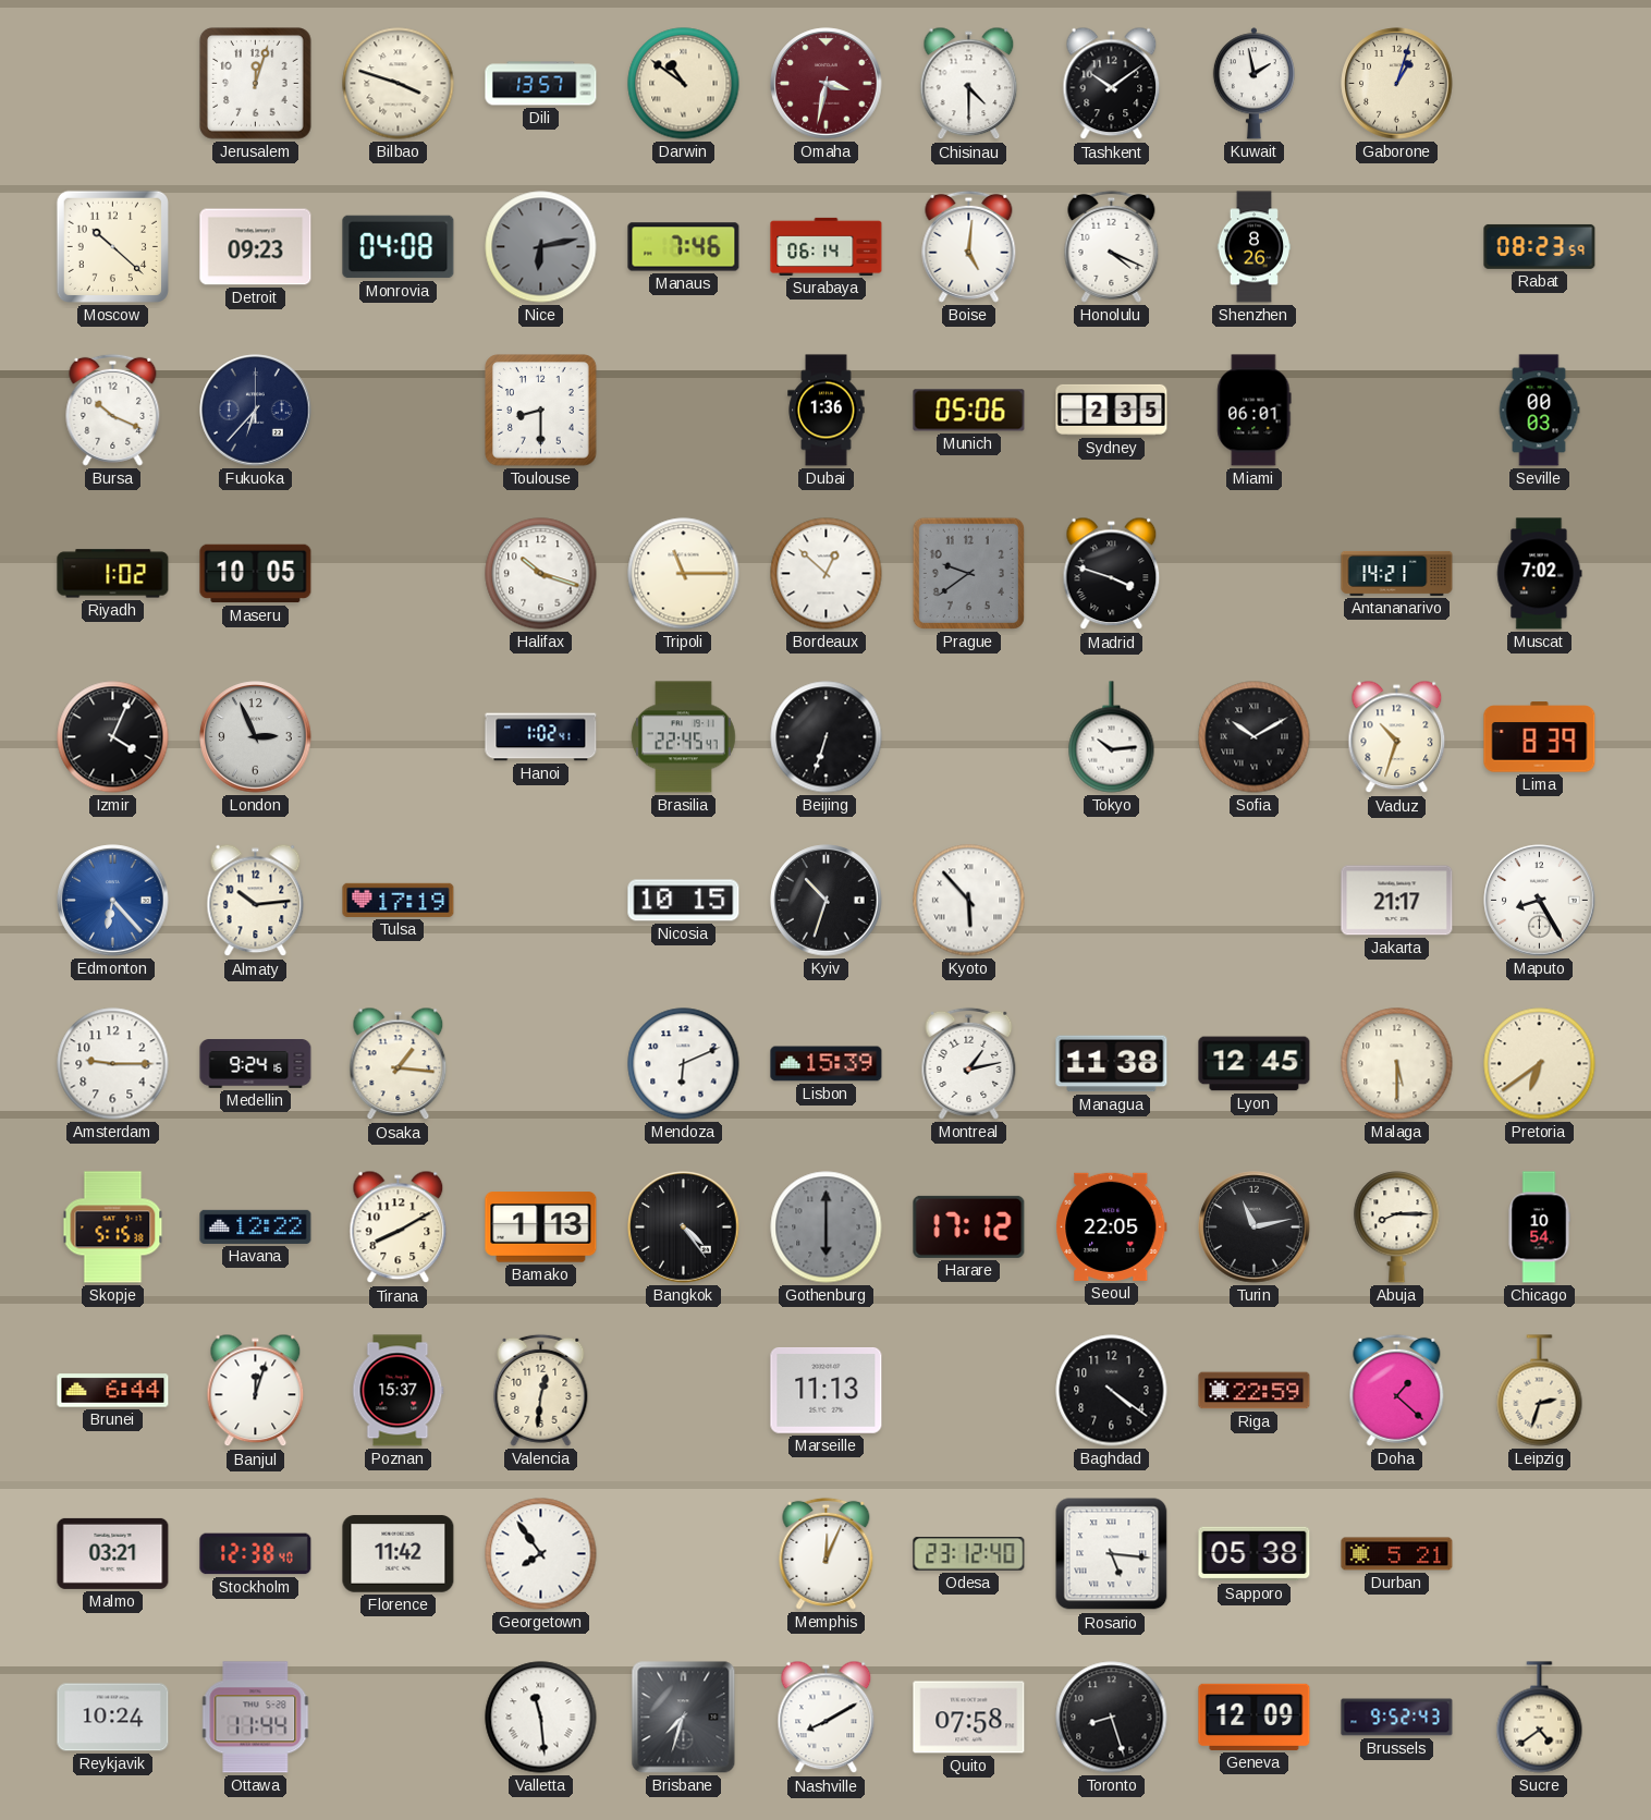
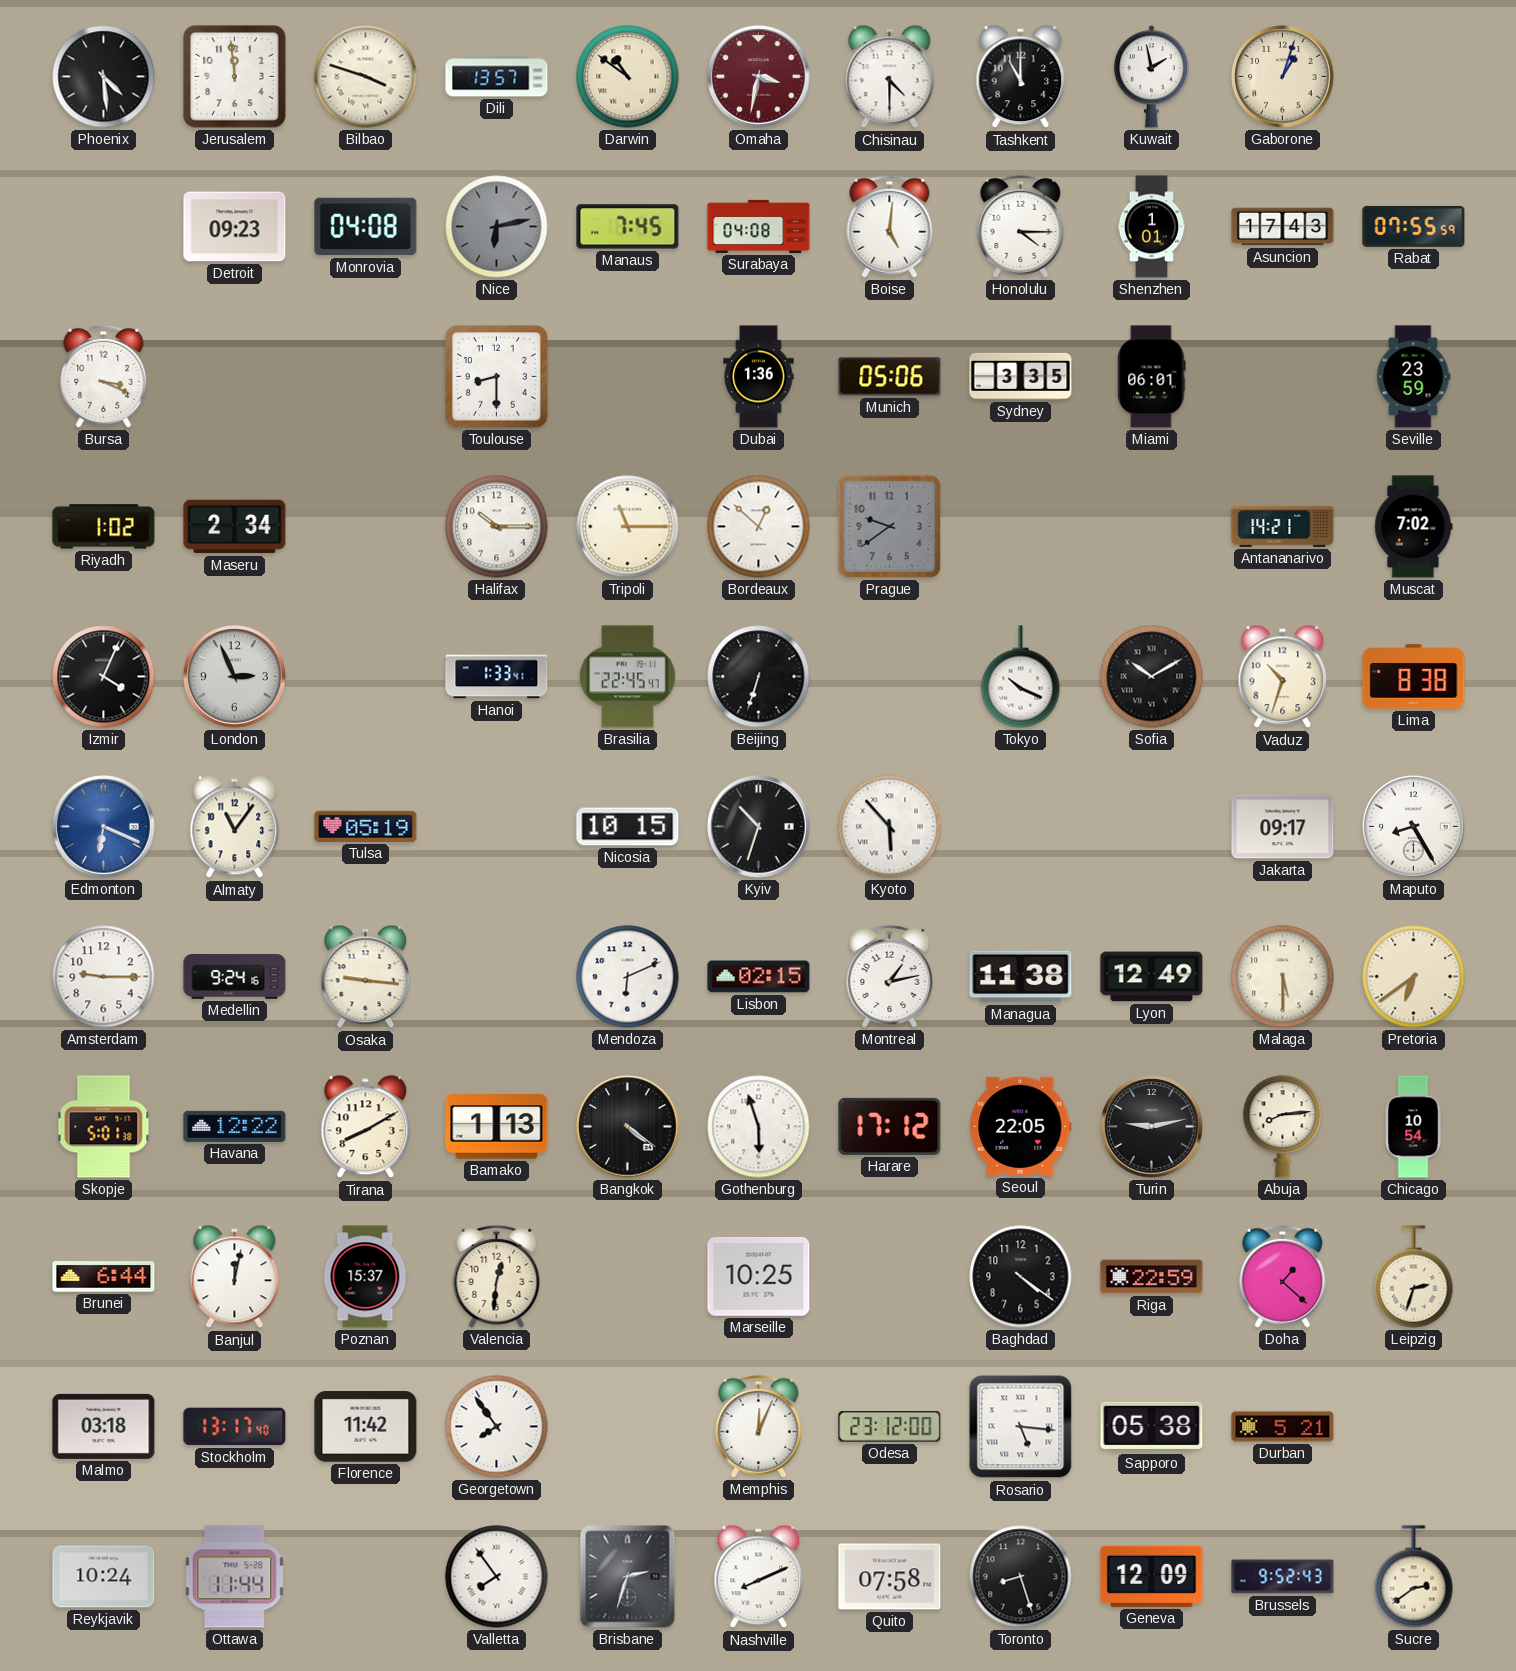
Phoenix: none -> 4:29 (104, 77)
Jerusalem: 12:03 -> 11:59 (235, 77)
Tashkent: 10:09 -> 11:00 (1021, 77)
Moscow: 10:22 -> none (112, 246)
Manaus: 7:46 -> 7:45 (628, 227)
Surabaya: 06:14 -> 04:08 (759, 226)
Honolulu: 4:19 -> 4:15 (1021, 226)
Shenzhen: 8:26 -> 1:01 (1152, 227)
Asuncion: none -> 17:43 (1283, 227)
Rabat: 08:23 -> 07:55 (1414, 226)
Bursa: 10:19 -> 3:19 (104, 376)
Fukuoka: 6:37 -> none (256, 411)
Sydney: 2:35 -> 3:35 (1021, 376)
Seville: 00:03 -> 23:59 (1413, 377)
Maseru: 10:05 -> 2:34 (235, 527)
Halifax: 10:18 -> 10:15 (497, 527)
Madrid: 3:48 -> none (1112, 574)
Hanoi: 1:02 -> 1:33 (497, 677)
Tokyo: 10:14 -> 10:19 (1021, 677)
Lima: 8:39 -> 8:38 (1414, 677)
Edmonton: 6:23 -> 6:19 (104, 827)
Almaty: 10:14 -> 11:06 (235, 827)
Tulsa: 17:19 -> 05:19 (366, 826)
Jakarta: 21:17 -> 09:17 (1283, 827)
Osaka: 1:16 -> 9:16 (366, 977)
Lisbon: 15:39 -> 02:15 (759, 977)
Lyon: 12:45 -> 12:49 (1152, 977)
Skopje: 5:15 -> 5:01 (104, 1127)
Bangkok: 4:24 -> 4:21 (628, 1127)
Gothenburg: 6:00 -> 5:57 (759, 1127)
Gothenburg dial: grey -> white (759, 1127)
Turin: 11:13 -> 9:13 (1152, 1127)
Abuja: 8:15 -> 8:14 (1283, 1127)
Banjul: 12:03 -> 12:02 (235, 1277)
Marseille: 11:13 -> 10:25 (759, 1277)
Malmo: 03:21 -> 03:18 (104, 1426)
Stockholm: 12:38 -> 13:17 (235, 1427)
Odesa: 23:12:40 -> 23:12:00 (890, 1427)
Valletta: 11:29 -> 7:54 (497, 1577)
Brisbane: 7:33 -> 2:33 (628, 1577)
Nashville: 8:10 -> 8:11 (759, 1577)
Sucre: 4:39 -> 2:39 (1414, 1577)
